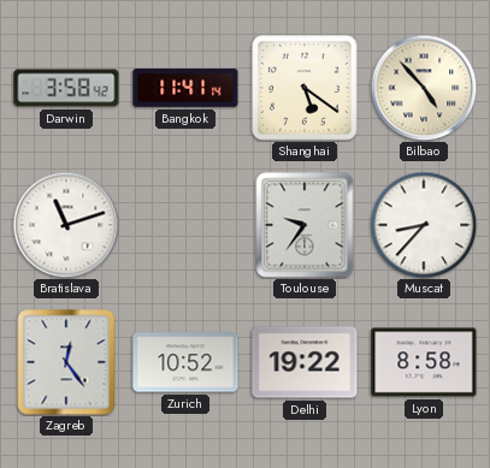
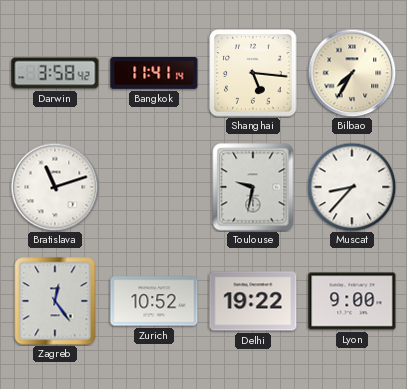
Shanghai: 5:21 -> 5:16 (253, 73)
Bilbao: 4:53 -> 7:35 (352, 73)
Toulouse: 9:36 -> 9:32 (253, 187)
Lyon: 8:58 -> 9:00 (352, 301)
